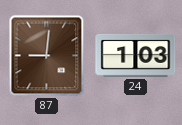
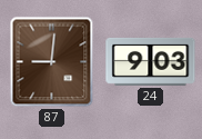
24: 1:03 -> 9:03 (151, 61)
